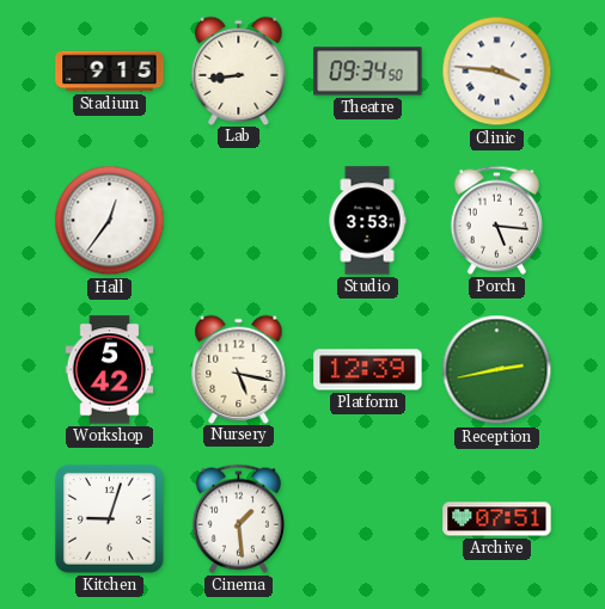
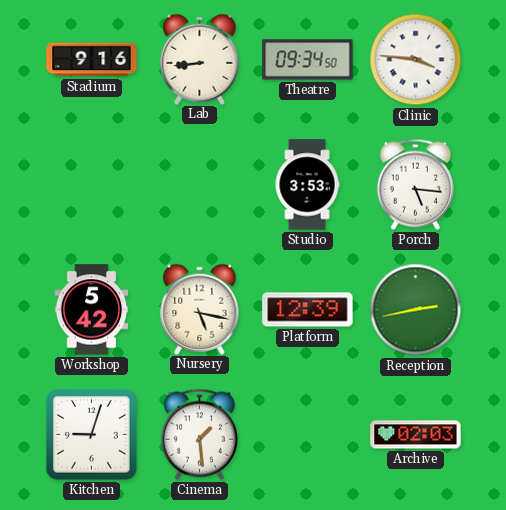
Stadium: 9:15 -> 9:16 (92, 60)
Hall: 12:36 -> none (110, 221)
Archive: 07:51 -> 02:03 (416, 435)
